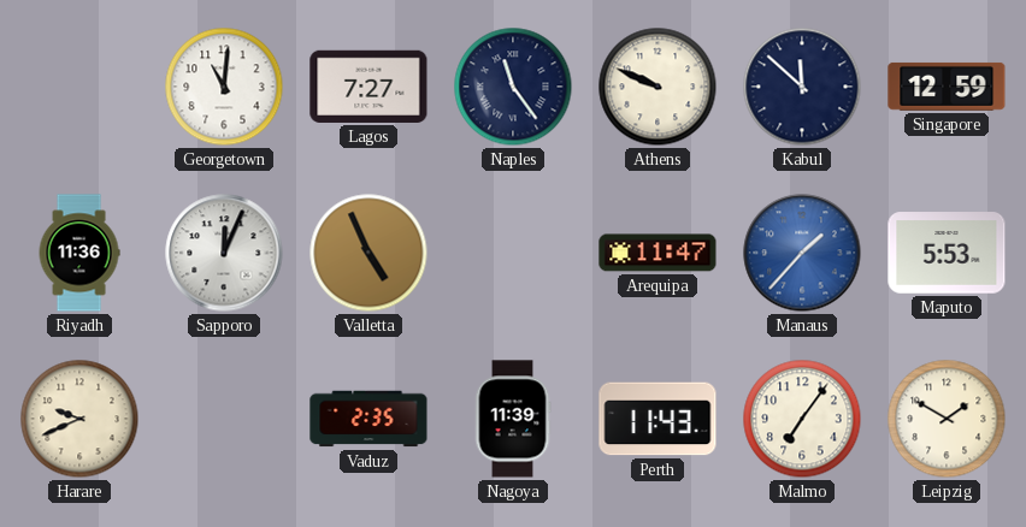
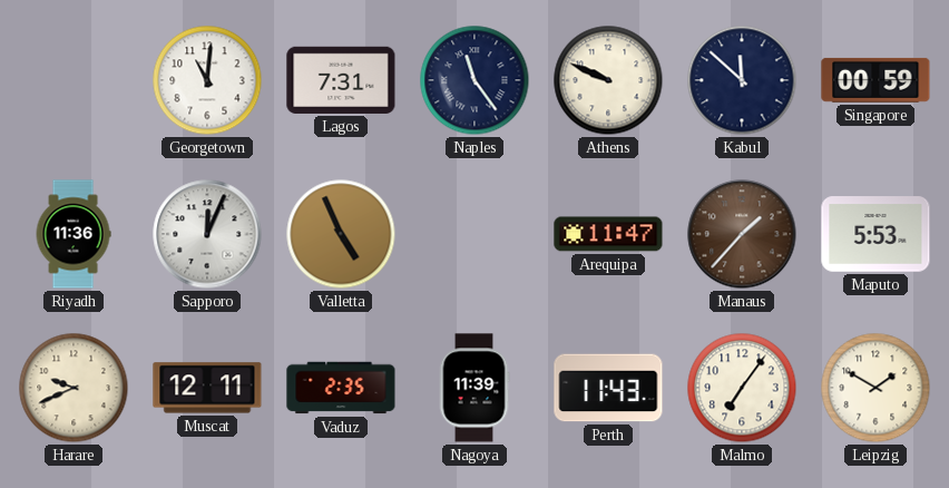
Lagos: 7:27 -> 7:31 (341, 80)
Singapore: 12:59 -> 00:59 (875, 80)
Manaus dial: blue -> brown (742, 234)
Muscat: none -> 12:11 (207, 388)
